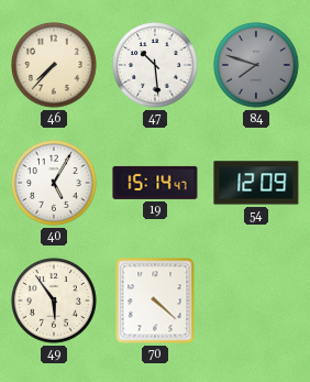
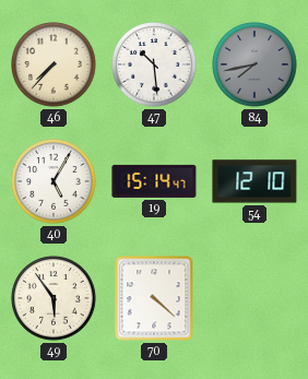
84: 7:48 -> 7:43 (254, 64)
54: 12:09 -> 12:10 (254, 181)
